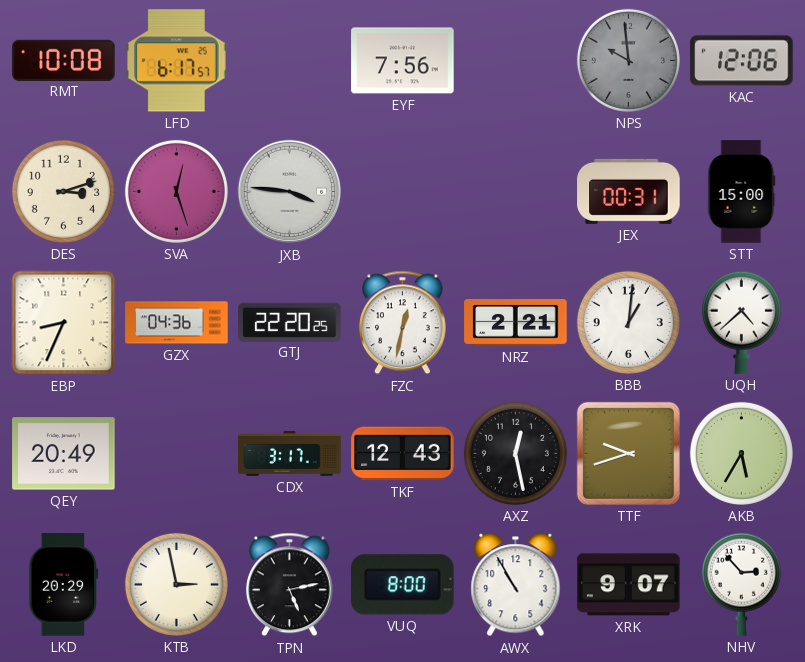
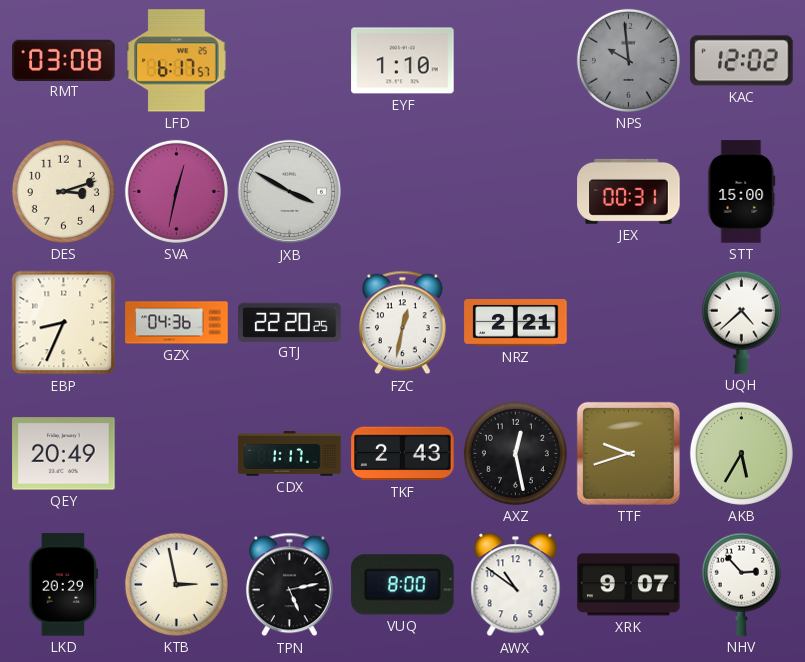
RMT: 10:08 -> 03:08 (64, 60)
EYF: 7:56 -> 1:10 (403, 61)
KAC: 12:06 -> 12:02 (742, 61)
SVA: 12:27 -> 12:32 (176, 191)
JXB: 3:46 -> 3:50 (290, 192)
BBB: 1:01 -> none (628, 322)
CDX: 3:17 -> 1:17 (290, 454)
TKF: 12:43 -> 2:43 (403, 454)
AWX: 10:55 -> 10:51 (516, 585)
